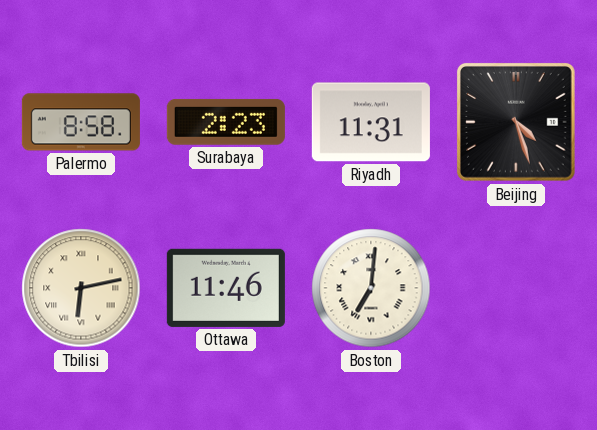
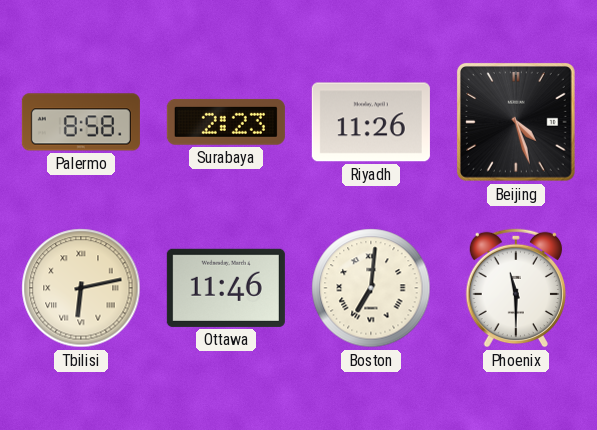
Riyadh: 11:31 -> 11:26 (371, 122)
Phoenix: none -> 11:30 (516, 288)
